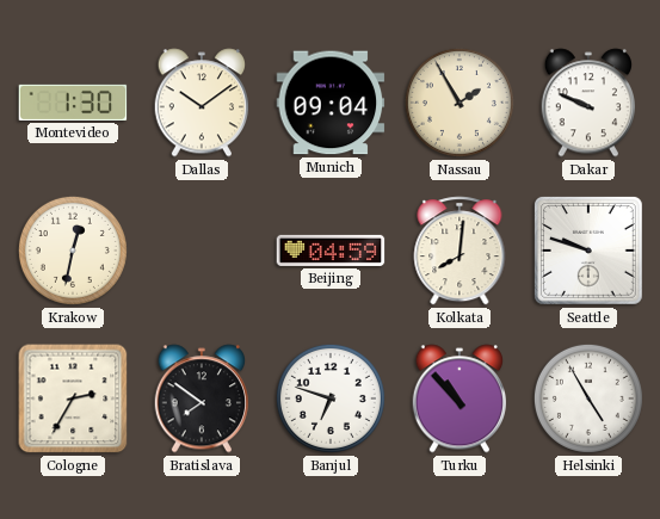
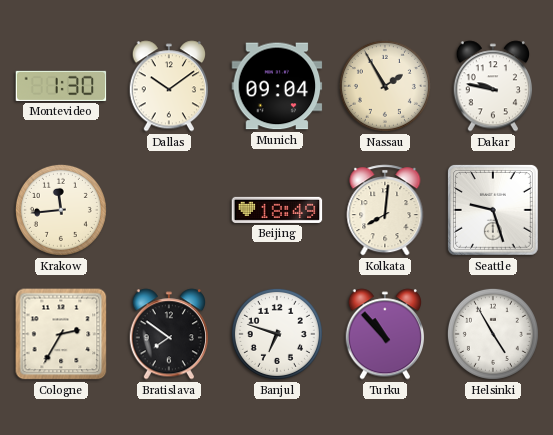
Dakar: 9:49 -> 9:47 (492, 86)
Krakow: 12:32 -> 11:44 (61, 210)
Beijing: 04:59 -> 18:49 (277, 210)
Seattle: 9:48 -> 9:27 (493, 210)
